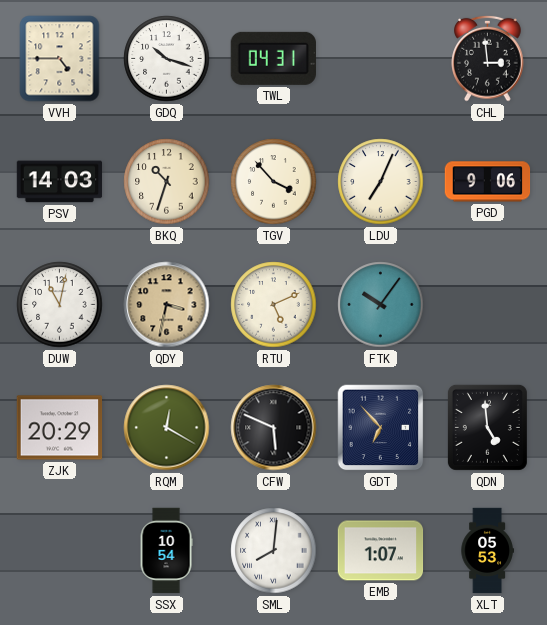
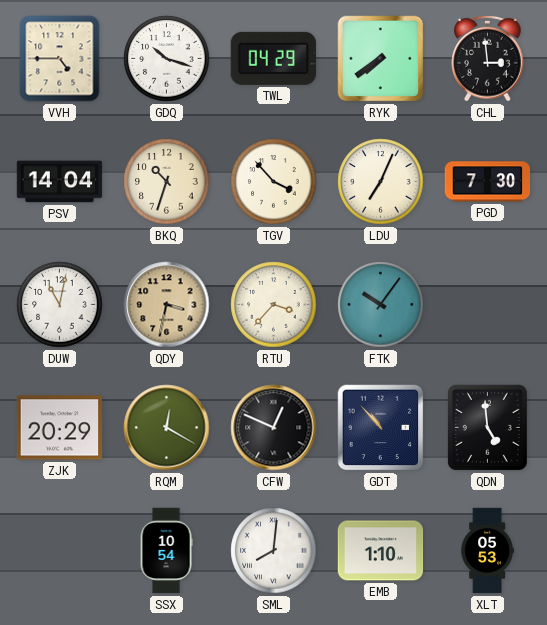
TWL: 04:31 -> 04:29 (273, 58)
RYK: none -> 7:39 (381, 59)
PSV: 14:03 -> 14:04 (60, 182)
PGD: 9:06 -> 7:30 (488, 182)
RTU: 5:11 -> 3:37 (274, 305)
CFW: 5:49 -> 12:49 (274, 428)
GDT: 6:53 -> 10:53 (381, 428)
EMB: 1:07 -> 1:10 (381, 551)
